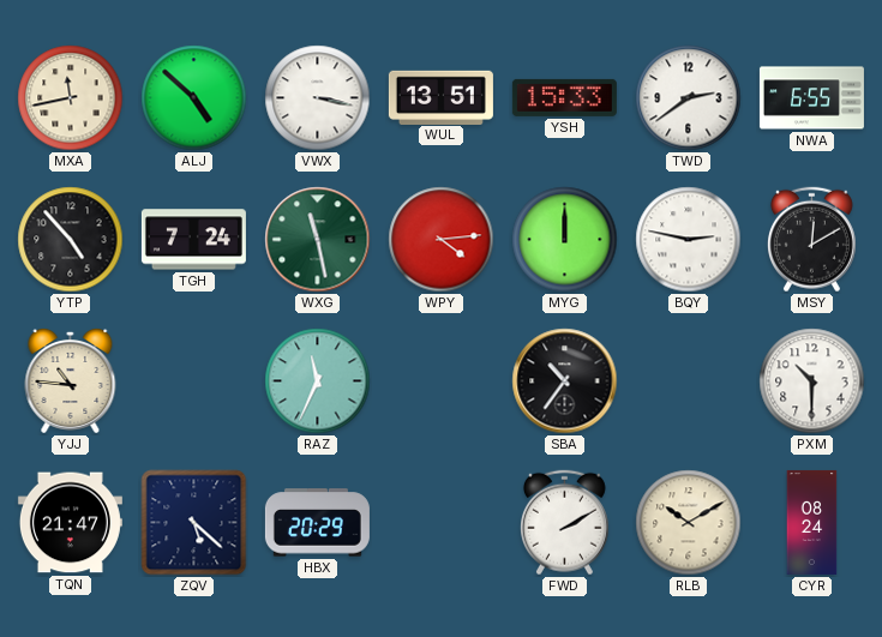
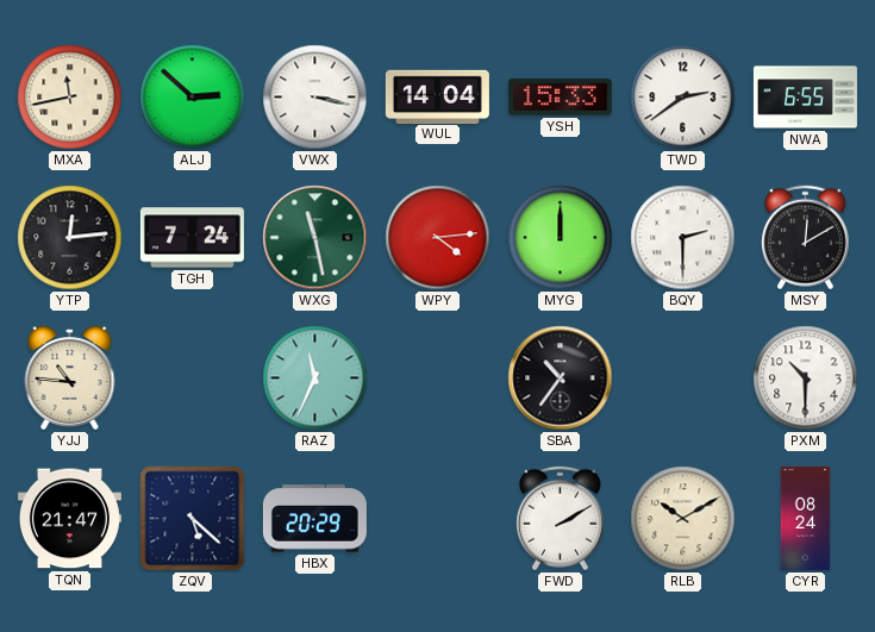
ALJ: 4:52 -> 2:52 (193, 98)
WUL: 13:51 -> 14:04 (437, 96)
YTP: 4:53 -> 12:14 (70, 238)
BQY: 2:47 -> 2:30 (683, 238)
